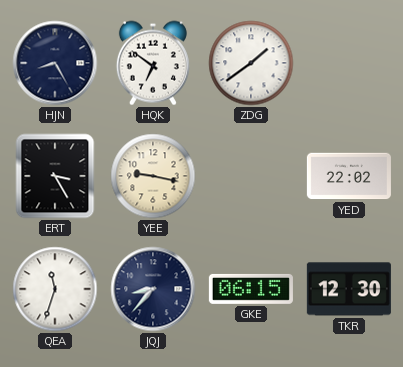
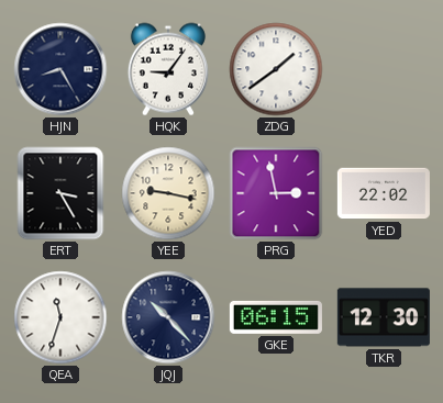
HQK: 6:51 -> 9:06 (168, 69)
PRG: none -> 2:58 (276, 193)
JQJ: 8:37 -> 10:23 (168, 317)
